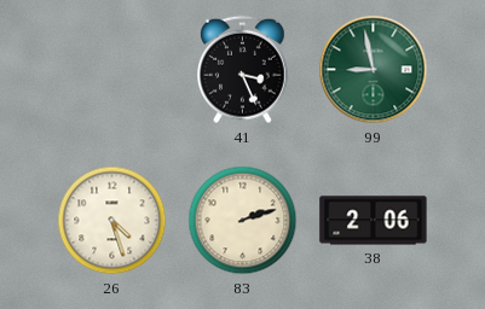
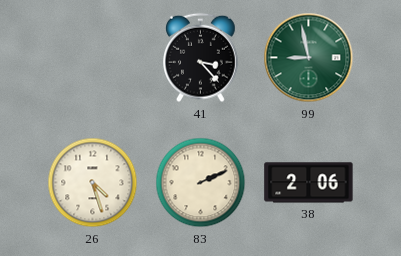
41: 3:26 -> 3:23 (201, 58)
83: 2:12 -> 2:11 (201, 183)
